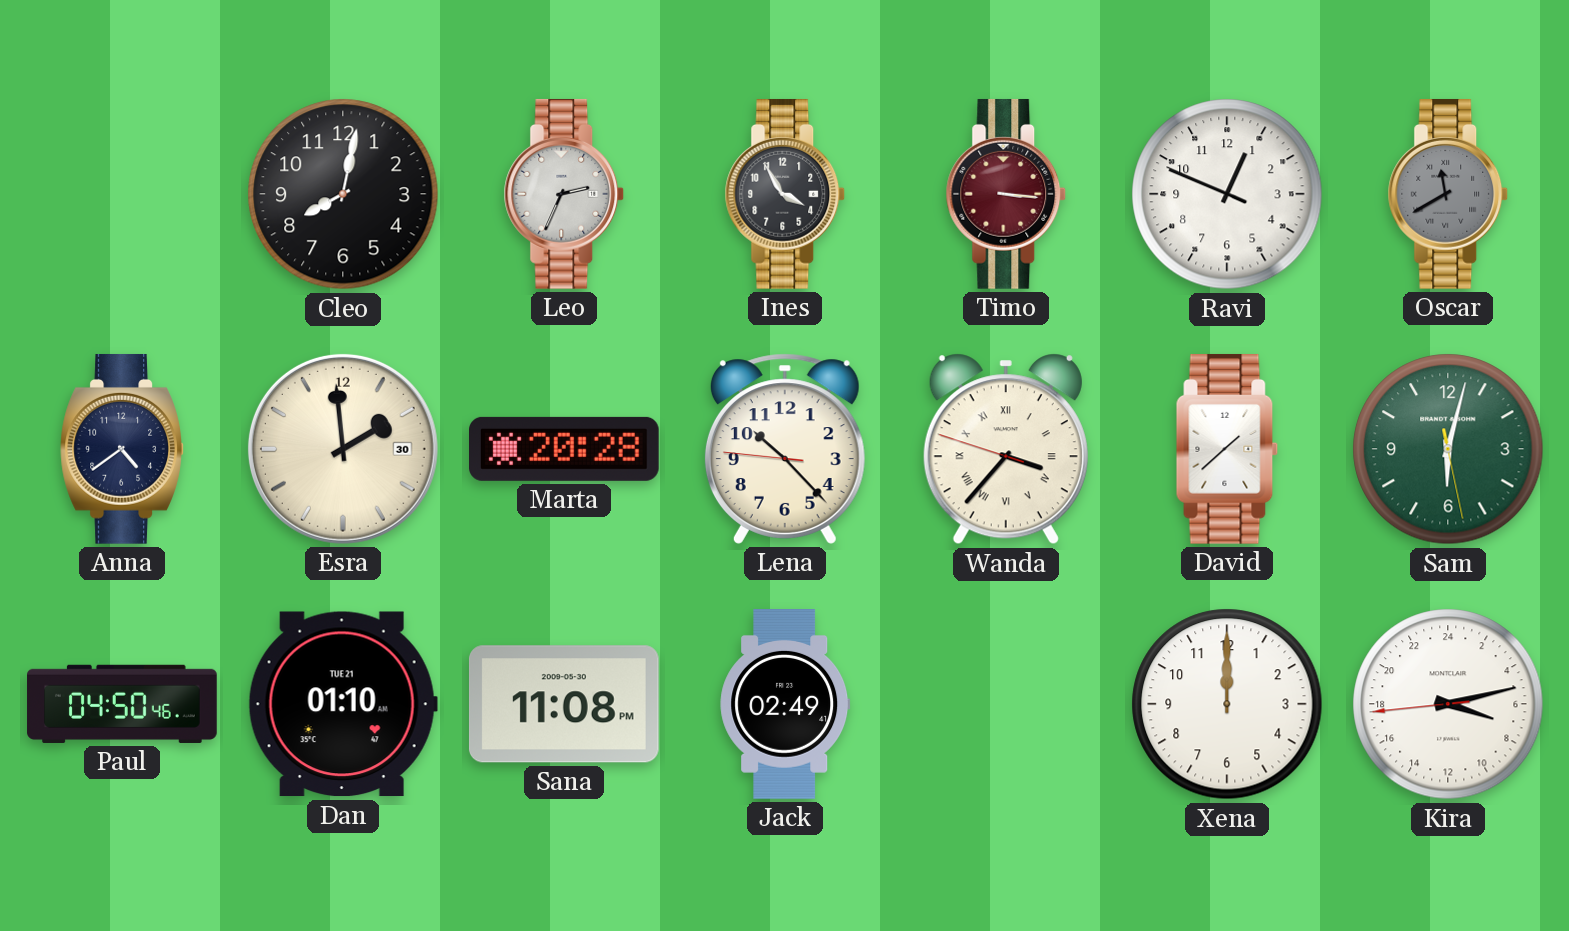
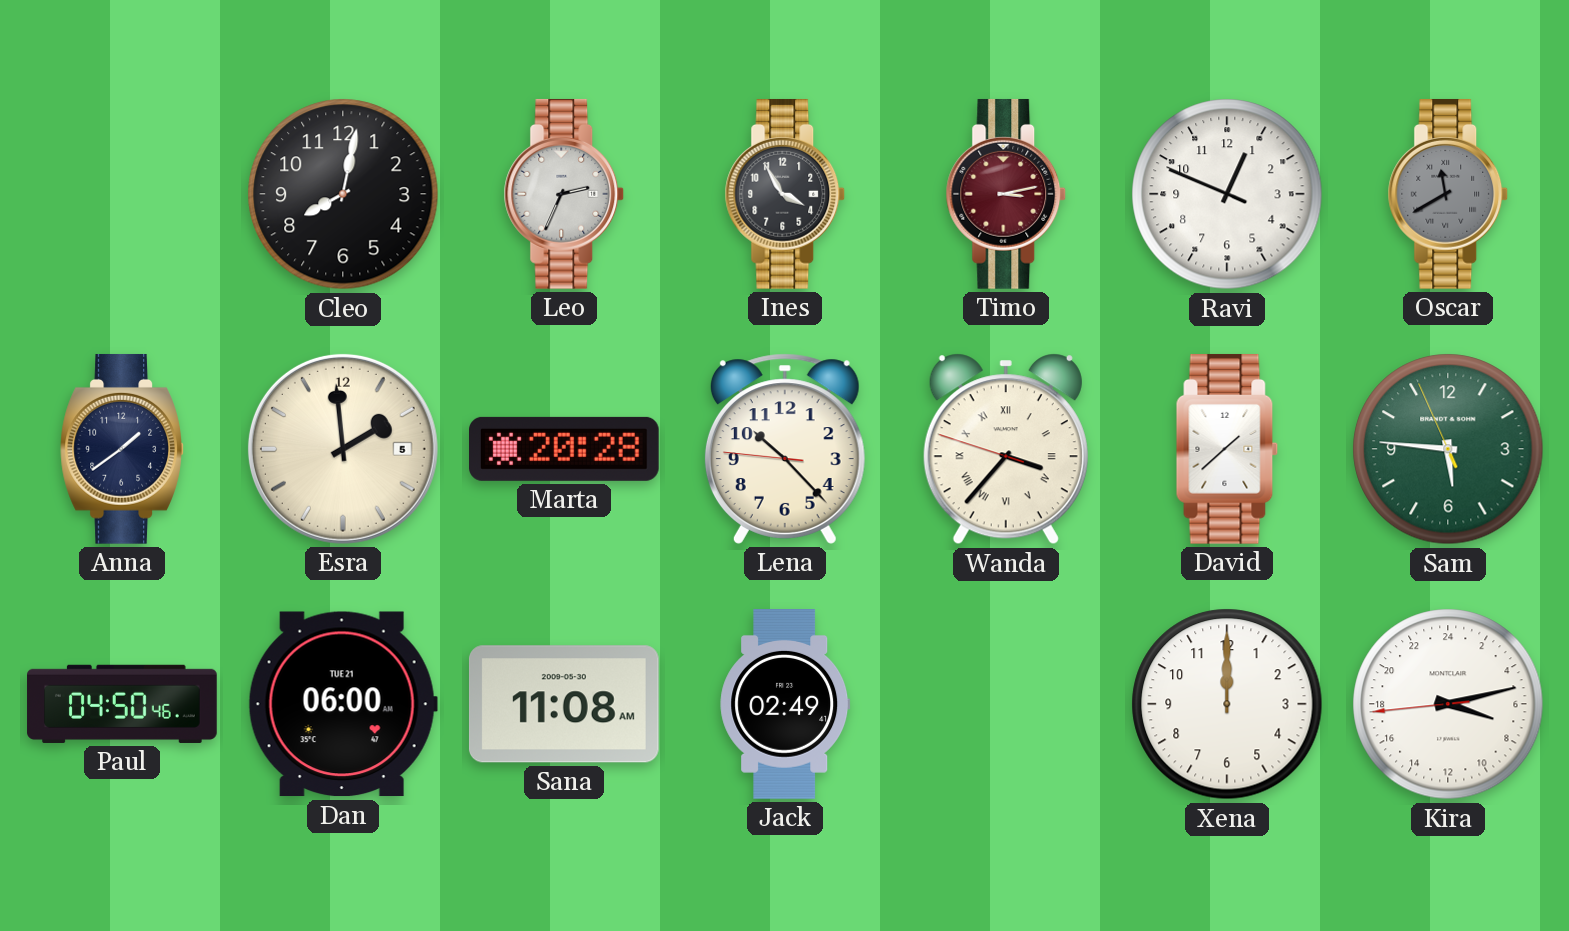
Timo: 3:16 -> 3:13 (1006, 194)
Anna: 4:39 -> 1:39 (122, 449)
Esra date: 30 -> 5 (343, 449)
Sam: 6:02 -> 5:45 (1448, 449)
Dan: 01:10 -> 06:00 (343, 704)
Sana: 11:08 PM -> 11:08 AM (564, 704)
